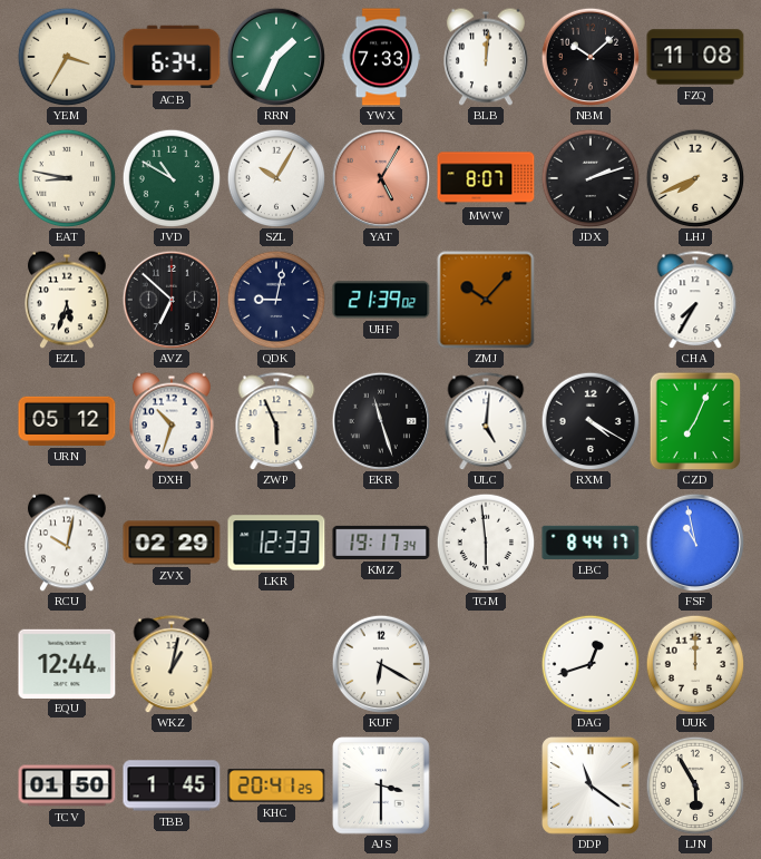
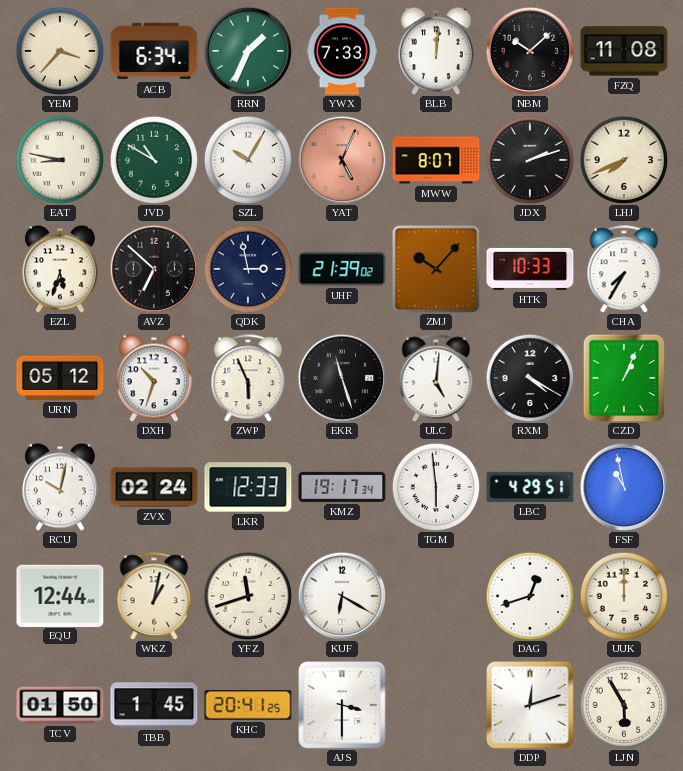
YEM: 3:35 -> 3:37 (60, 51)
YAT: 5:05 -> 5:04 (341, 159)
QDK: 9:02 -> 2:58 (248, 269)
HTK: none -> 10:33 (530, 269)
CZD: 7:04 -> 1:04 (624, 378)
ZVX: 02:29 -> 02:24 (154, 487)
LBC: 8:44 -> 4:29 (530, 487)
YFZ: none -> 11:42 (248, 596)
DDP: 11:21 -> 12:12 (530, 705)
